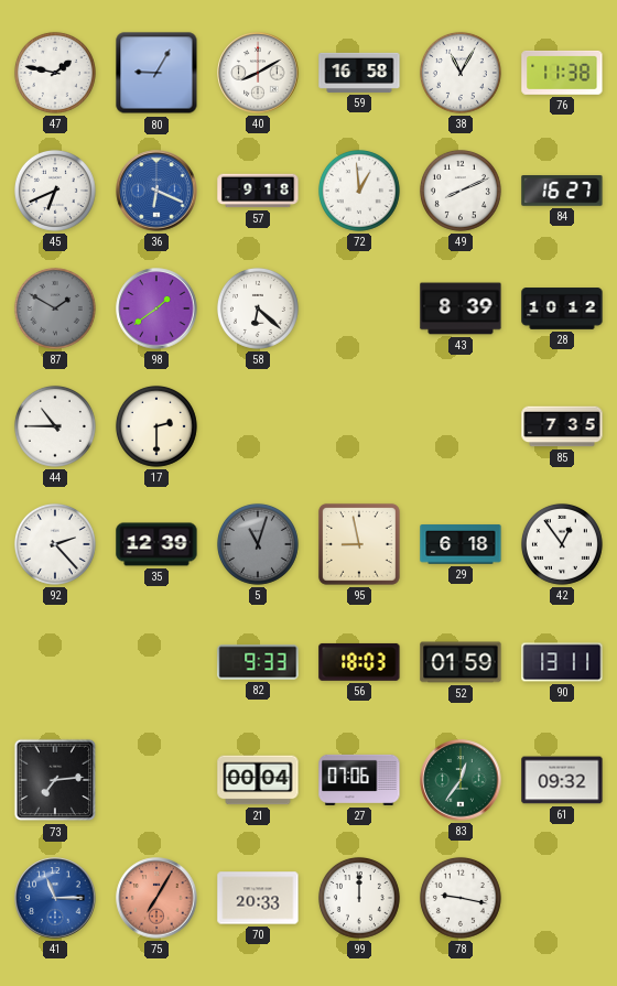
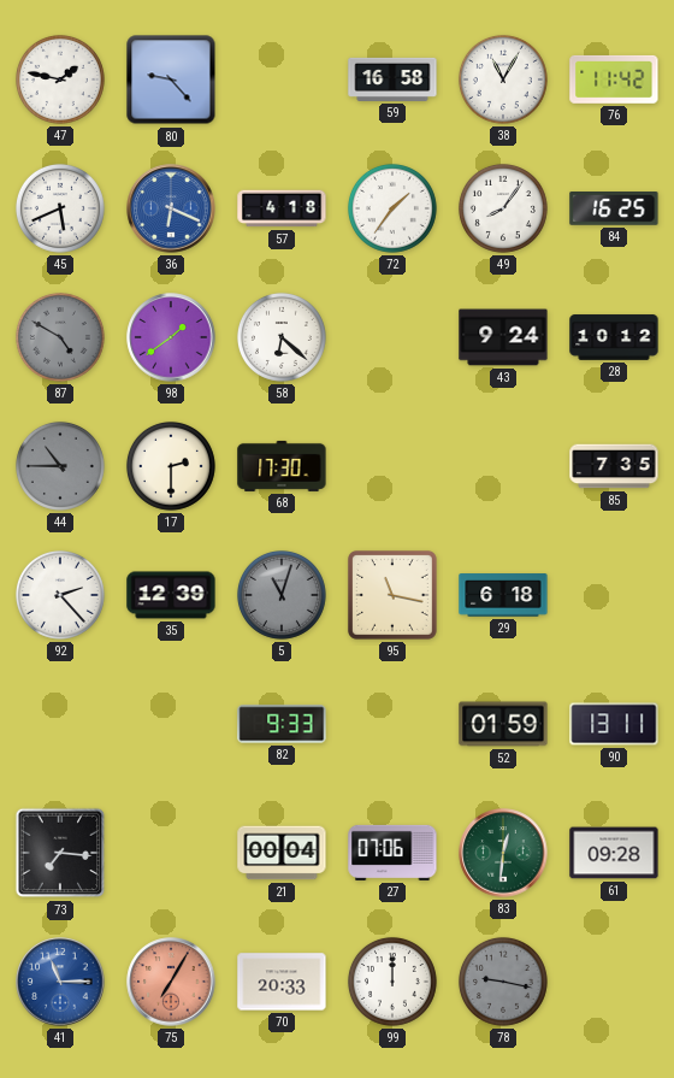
80: 9:05 -> 9:23 (171, 79)
40: 8:10 -> none (258, 73)
76: 11:38 -> 11:42 (614, 79)
45: 6:41 -> 5:41 (60, 208)
57: 9:18 -> 4:18 (282, 208)
72: 12:59 -> 1:36 (392, 208)
49: 8:11 -> 8:06 (503, 208)
84: 16:27 -> 16:25 (614, 210)
87: 1:50 -> 4:50 (60, 337)
43: 8:39 -> 9:24 (503, 337)
44 dial: white -> grey (60, 466)
68: none -> 17:30 (282, 466)
95: 8:58 -> 11:17 (392, 595)
42: 12:54 -> none (562, 544)
56: 18:03 -> none (359, 662)
73: 7:14 -> 7:16 (60, 853)
83: 12:36 -> 12:31 (503, 853)
61: 09:32 -> 09:28 (614, 853)
78 dial: white -> grey (503, 982)
